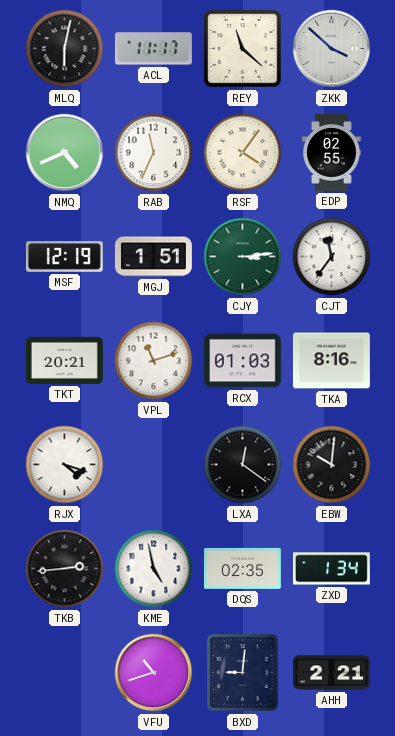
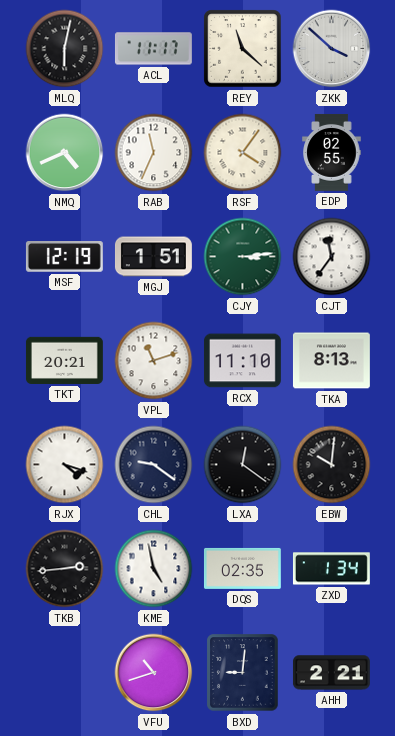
RCX: 01:03 -> 11:10 (242, 361)
TKA: 8:16 -> 8:13 (331, 361)
CHL: none -> 9:21 (154, 465)
